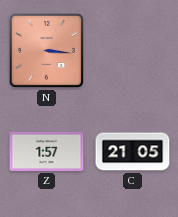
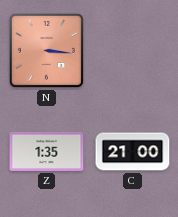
Z: 1:57 -> 1:35 (47, 151)
C: 21:05 -> 21:00 (133, 152)
